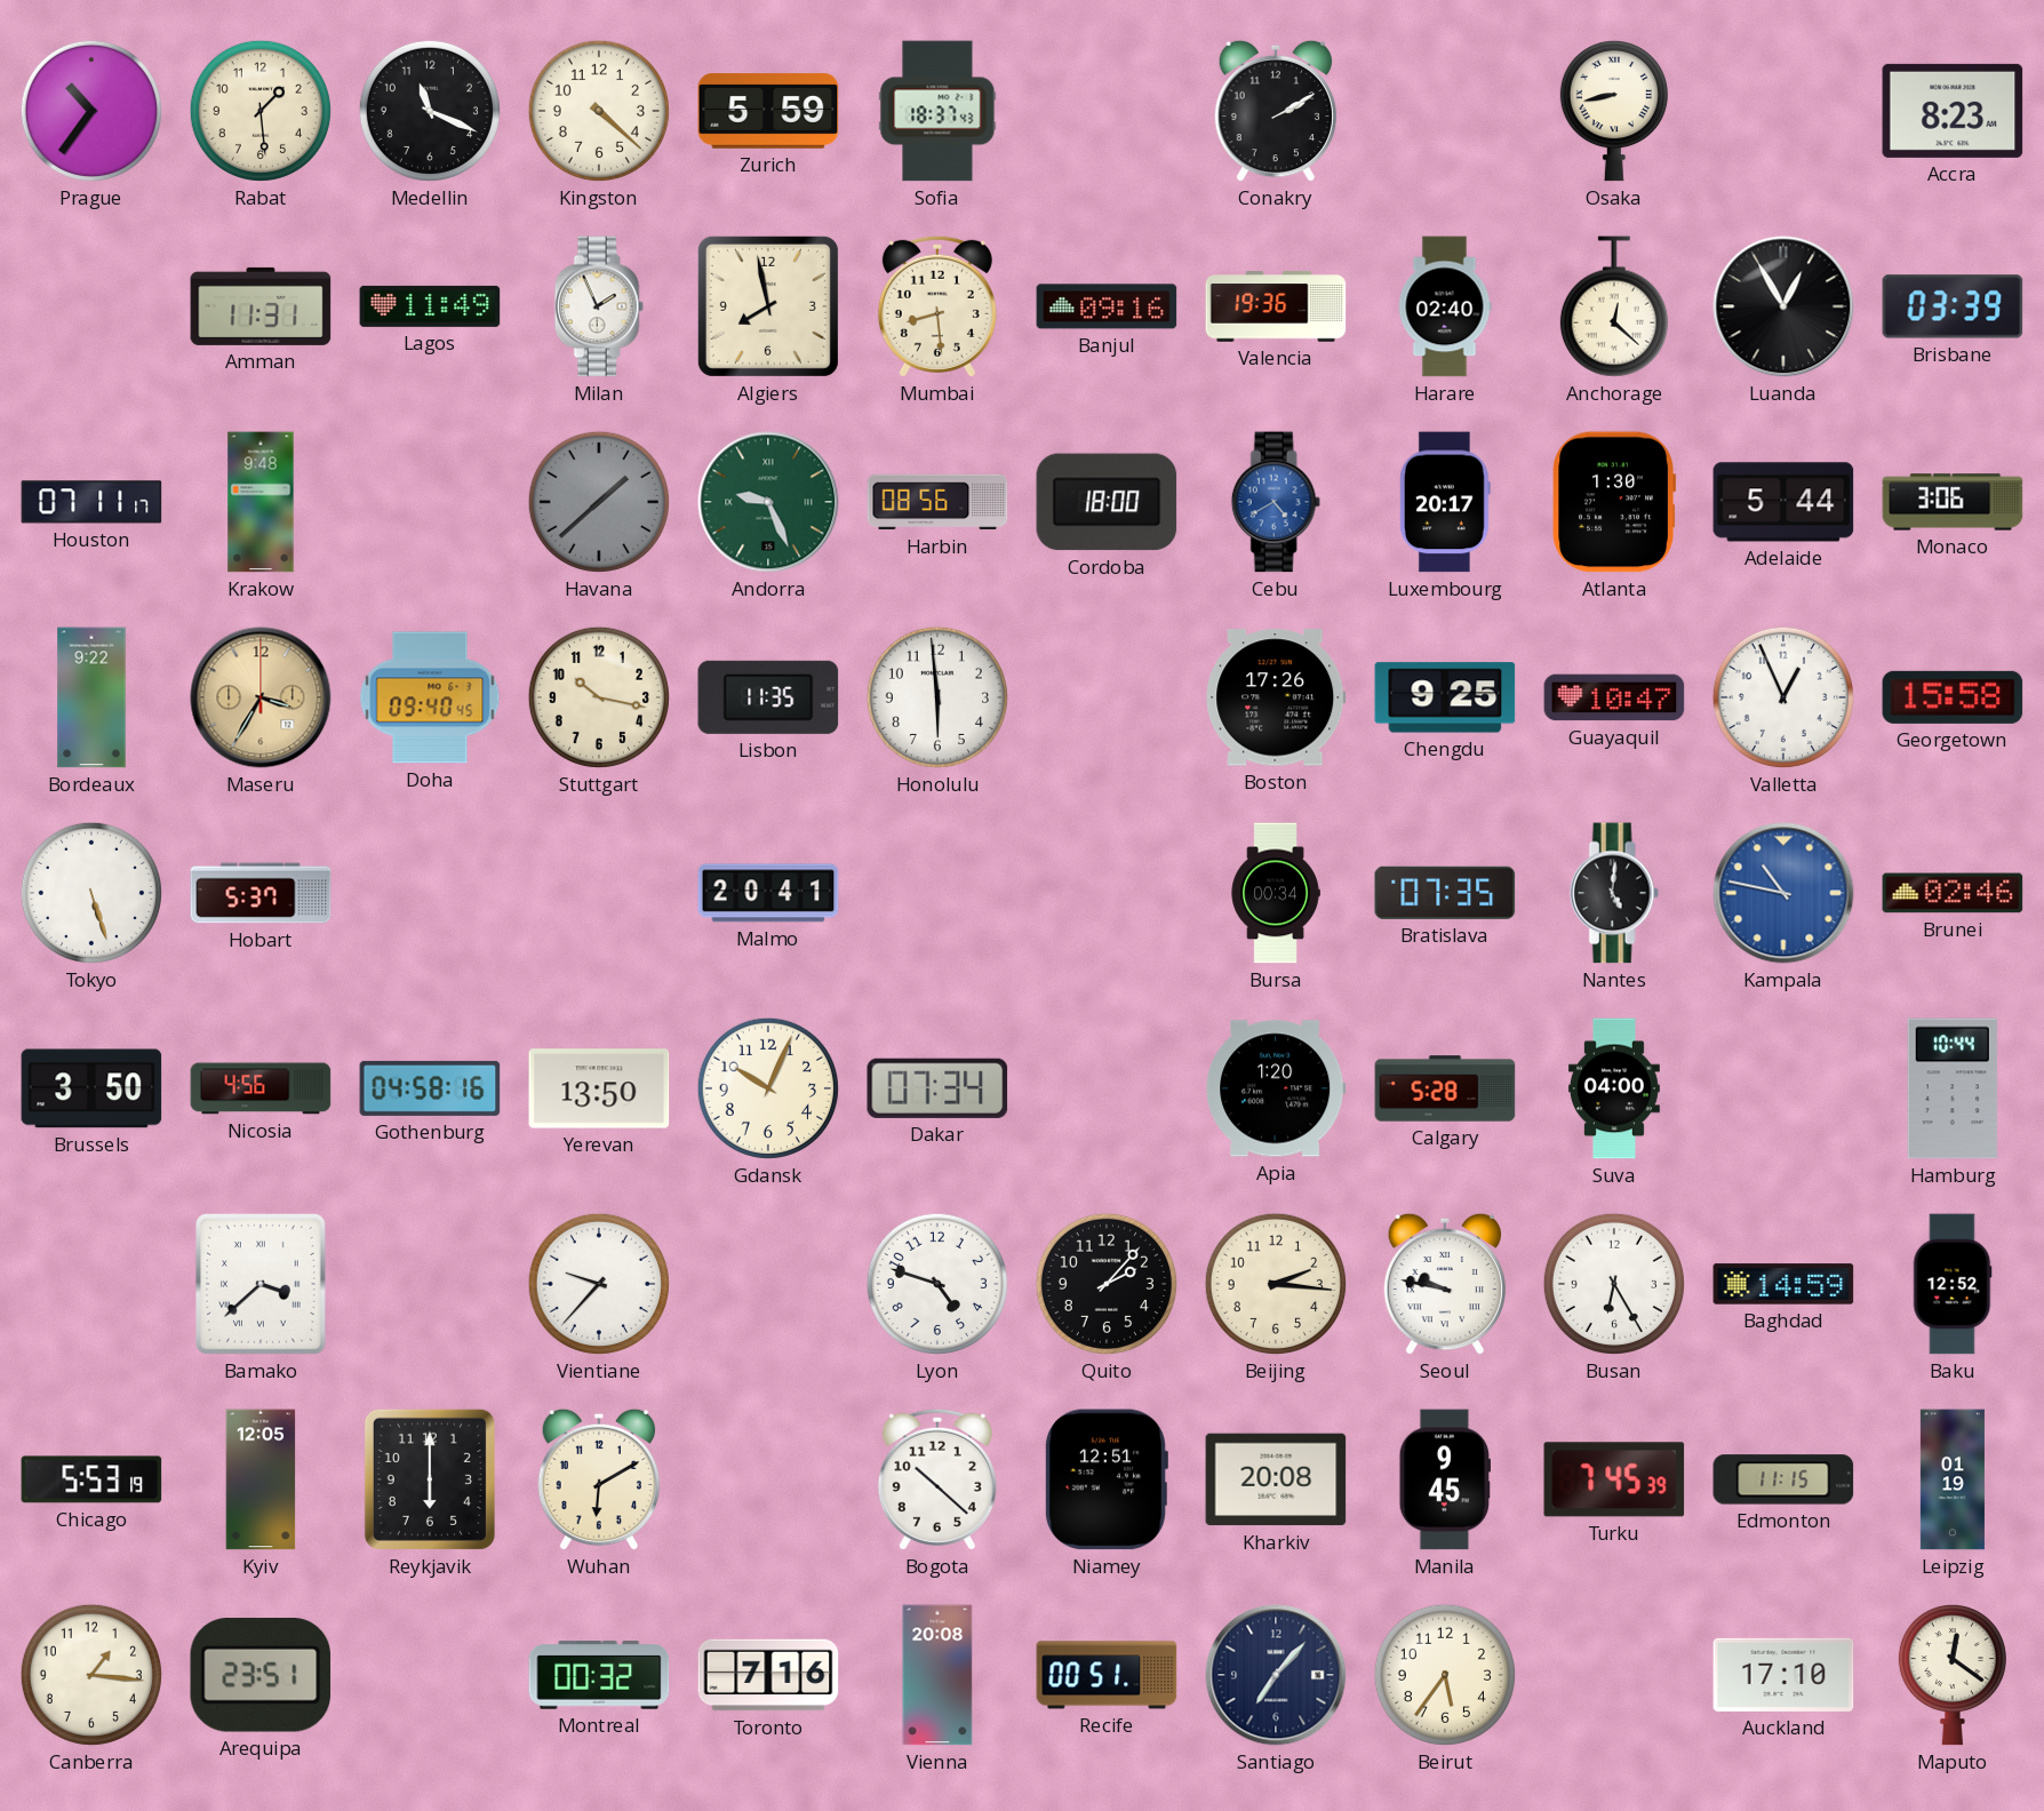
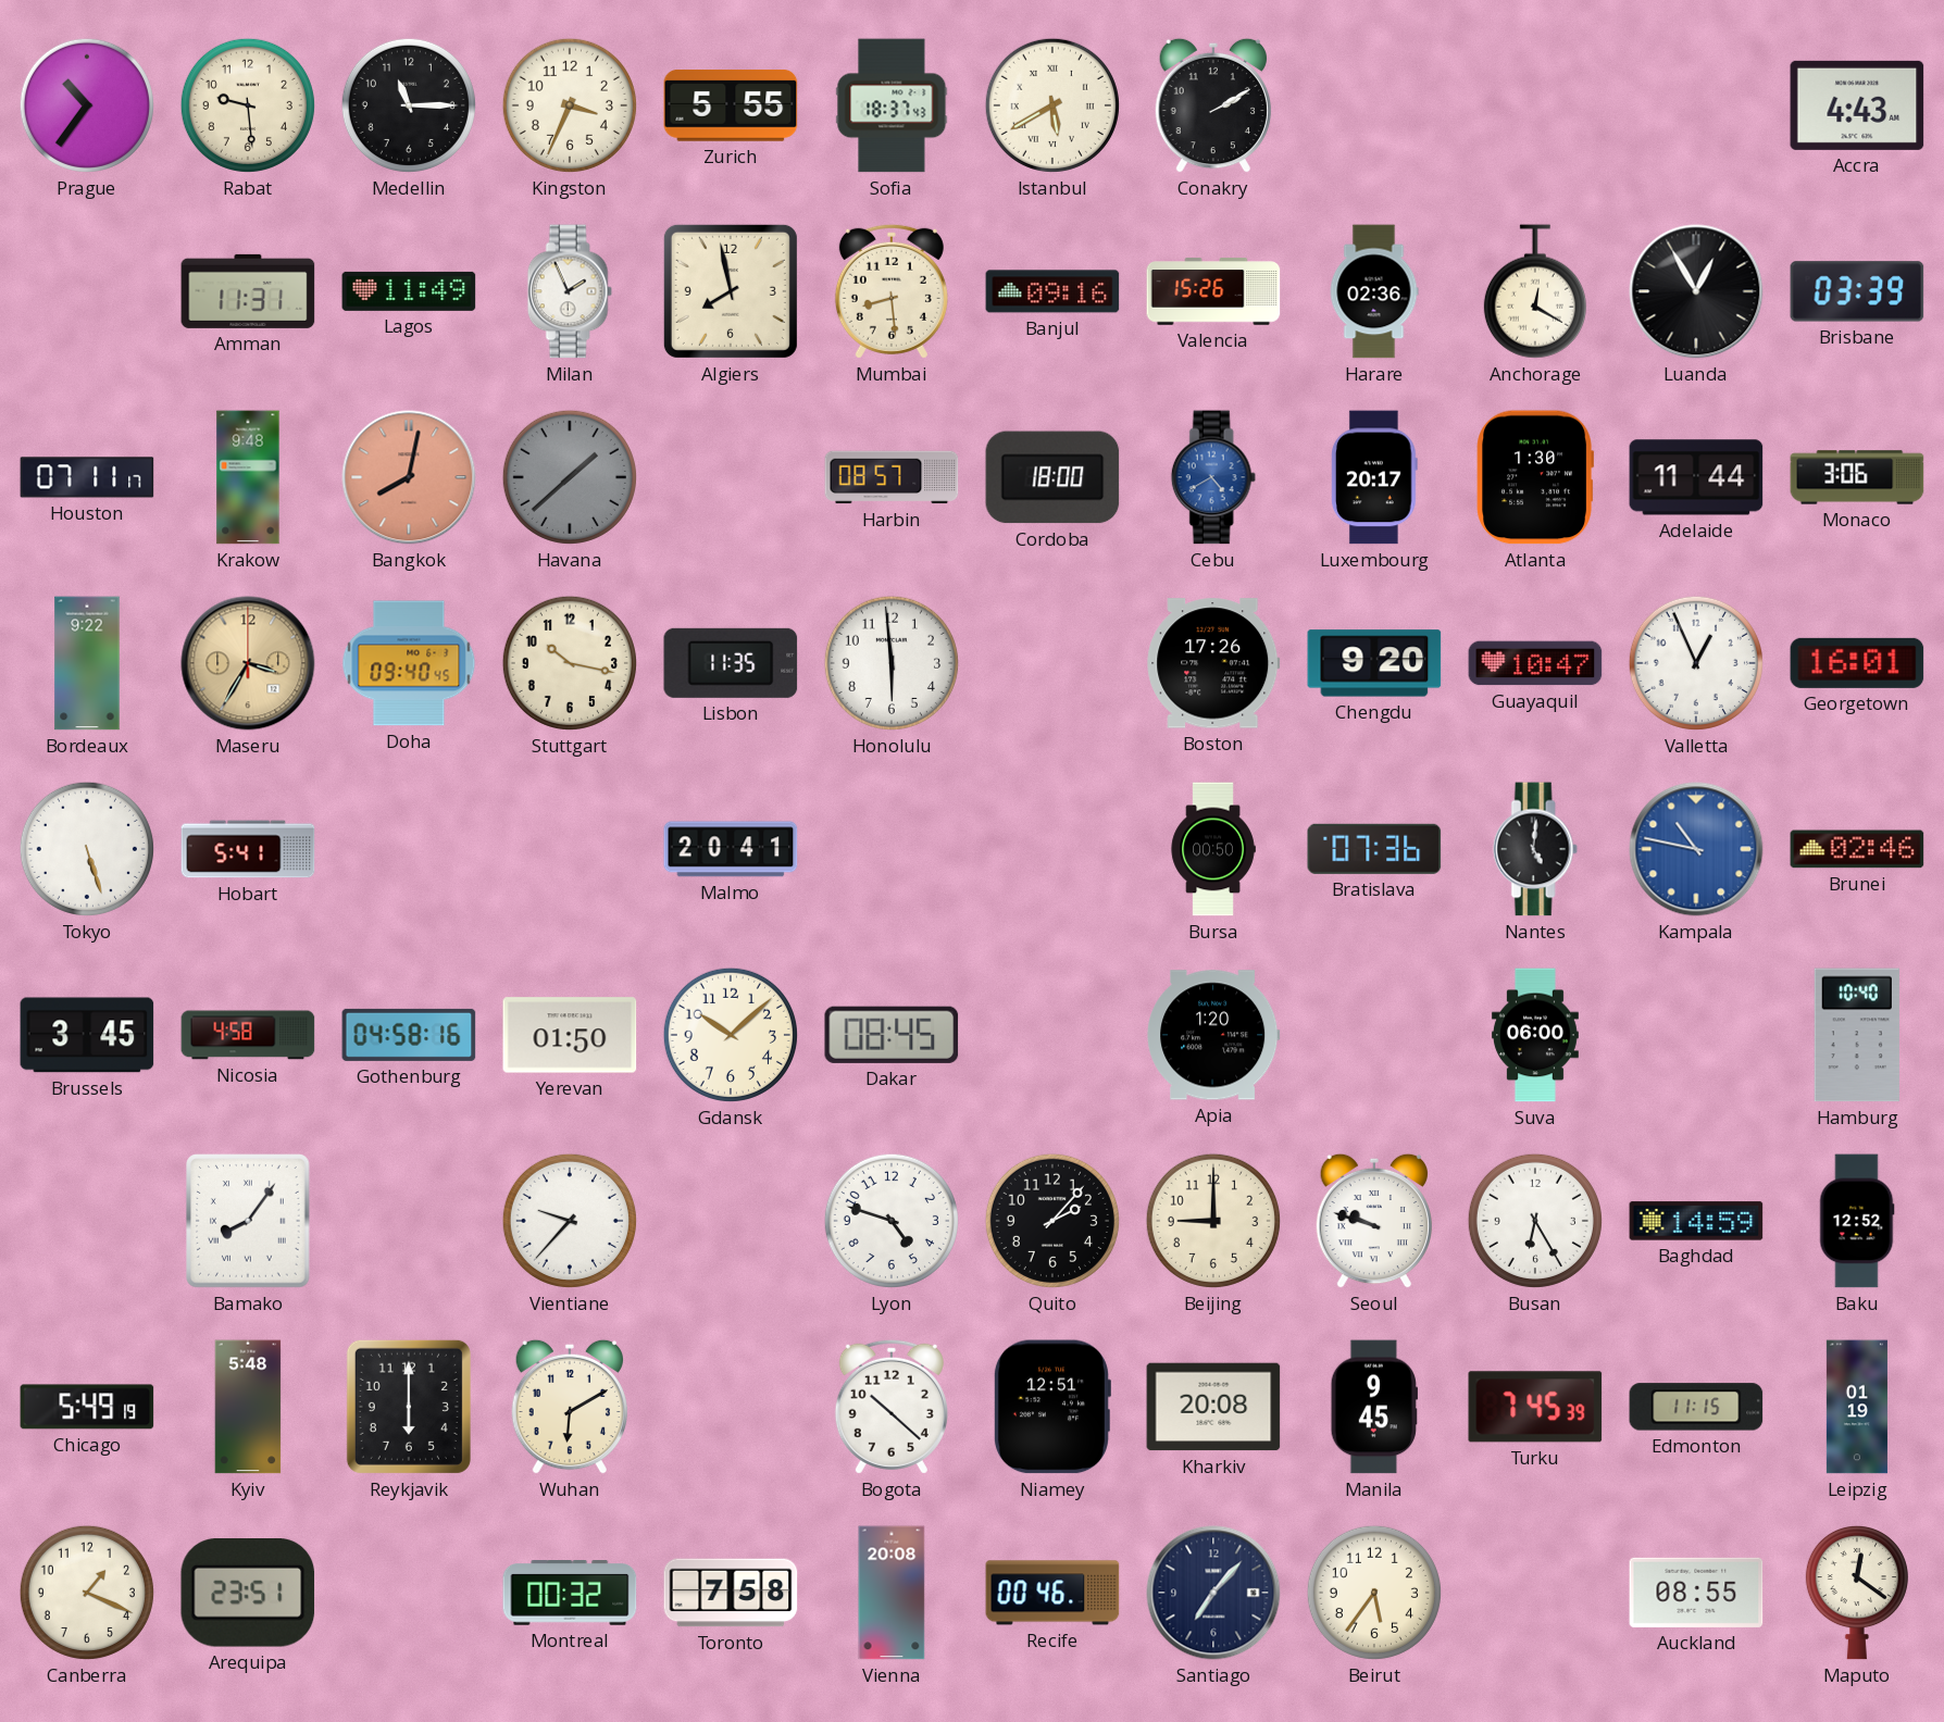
Rabat: 1:29 -> 9:29 (248, 105)
Medellin: 11:19 -> 11:15 (409, 105)
Kingston: 4:22 -> 3:34 (570, 105)
Zurich: 5:59 -> 5:55 (731, 107)
Istanbul: none -> 5:40 (1052, 105)
Osaka: 8:43 -> none (1614, 111)
Accra: 8:23 -> 4:43 (1857, 105)
Valencia: 19:36 -> 15:26 (1213, 291)
Harare: 02:40 -> 02:36 (1374, 291)
Anchorage: 12:22 -> 12:20 (1535, 291)
Bangkok: none -> 8:02 (409, 477)
Andorra: 9:26 -> none (768, 502)
Harbin: 08:56 -> 08:57 (892, 477)
Adelaide: 5:44 -> 11:44 (1696, 477)
Chengdu: 9:25 -> 9:20 (1374, 663)
Georgetown: 15:58 -> 16:01 (1857, 663)
Hobart: 5:37 -> 5:41 (248, 849)
Bursa: 00:34 -> 00:50 (1213, 849)
Bratislava: 07:35 -> 07:36 (1374, 849)
Brussels: 3:50 -> 3:45 (87, 1035)
Nicosia: 4:56 -> 4:58 (248, 1035)
Yerevan: 13:50 -> 01:50 (570, 1035)
Gdansk: 10:04 -> 10:08 (731, 1035)
Dakar: 07:34 -> 08:45 (892, 1035)
Calgary: 5:28 -> none (1445, 1088)
Suva: 04:00 -> 06:00 (1535, 1035)
Hamburg: 10:44 -> 10:40 (1857, 1035)
Bamako: 3:38 -> 8:06 (248, 1221)
Beijing: 2:16 -> 9:00 (1213, 1221)
Seoul: 9:47 -> 9:48 (1373, 1221)
Chicago: 5:53 -> 5:49 (87, 1407)
Kyiv: 12:05 -> 5:48 (248, 1407)
Canberra: 1:16 -> 1:19 (87, 1593)
Toronto: 7:16 -> 7:58 (731, 1593)
Recife: 00:51 -> 00:46 (1052, 1593)
Auckland: 17:10 -> 08:55 (1696, 1593)
